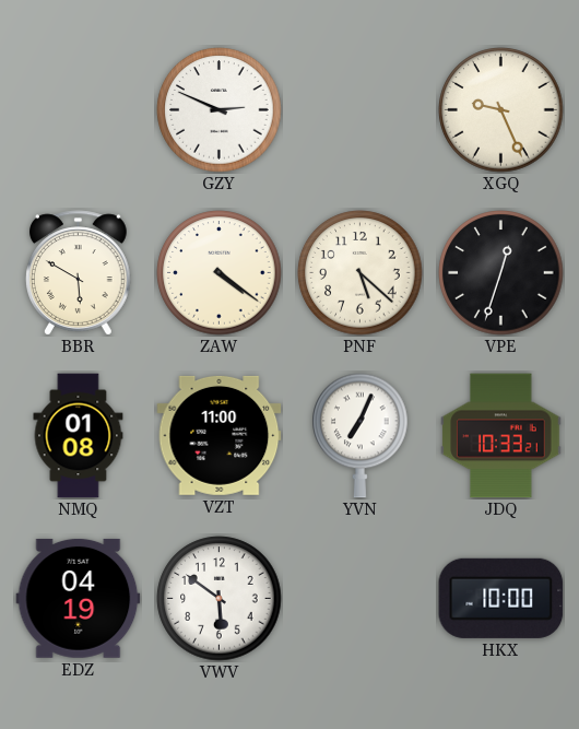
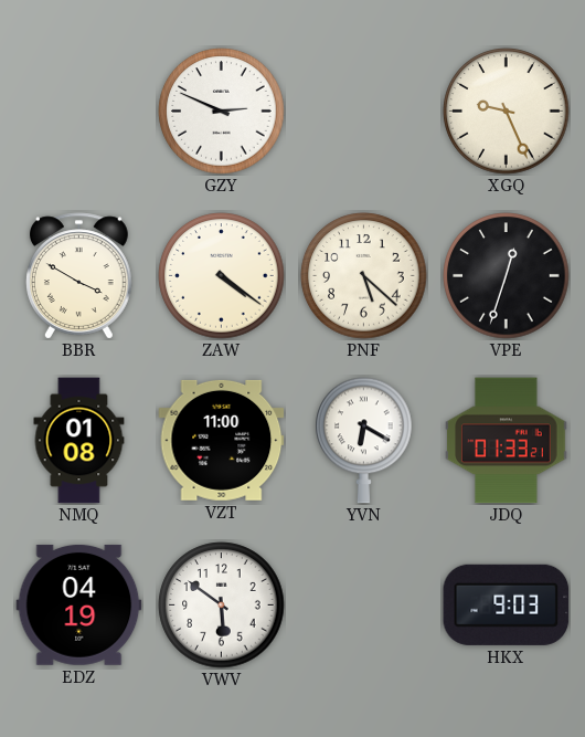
BBR: 5:50 -> 3:50 (79, 276)
YVN: 7:04 -> 6:20 (364, 441)
JDQ: 10:33 -> 01:33 (507, 441)
HKX: 10:00 -> 9:03 (507, 604)
